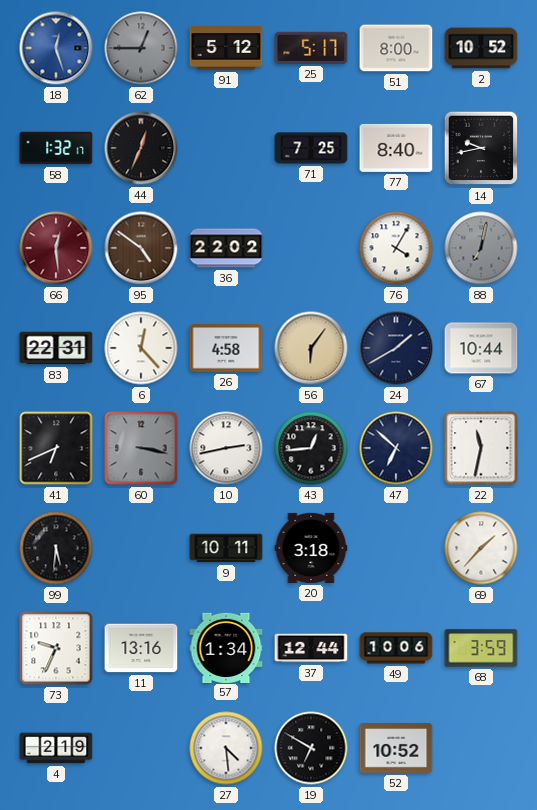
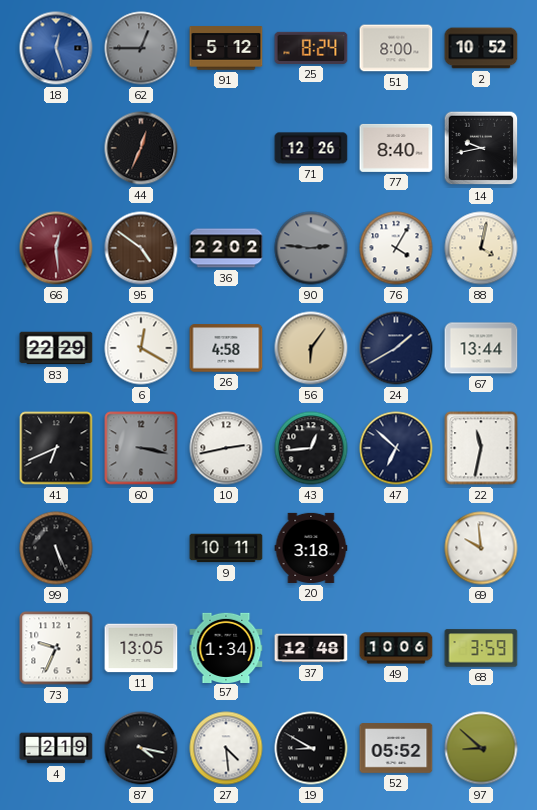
25: 5:17 -> 8:24 (311, 48)
58: 1:32 -> none (56, 148)
71: 7:25 -> 12:26 (311, 148)
90: none -> 2:46 (311, 248)
88: 7:02 -> 4:02 (481, 248)
88 dial: grey -> cream (481, 248)
83: 22:31 -> 22:29 (56, 348)
6: 12:23 -> 12:20 (141, 348)
67: 10:44 -> 13:44 (481, 348)
99: 5:31 -> 5:26 (56, 548)
69: 1:37 -> 9:59 (481, 548)
11: 13:16 -> 13:05 (141, 648)
37: 12:44 -> 12:48 (311, 648)
87: none -> 4:17 (141, 748)
19: 6:50 -> 8:50 (311, 748)
52: 10:52 -> 05:52 (396, 748)
97: none -> 8:52 (481, 748)
